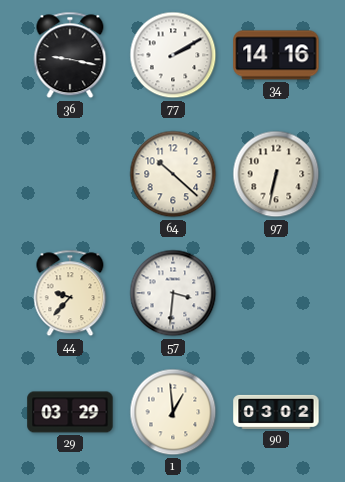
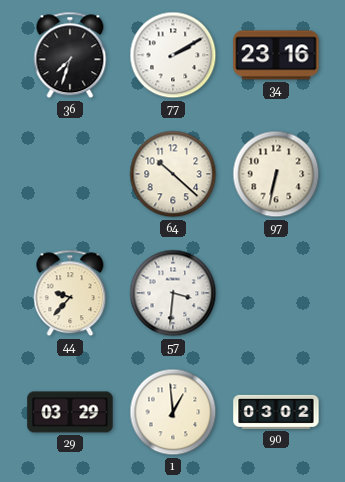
36: 9:17 -> 7:33 (70, 55)
34: 14:16 -> 23:16 (276, 55)
